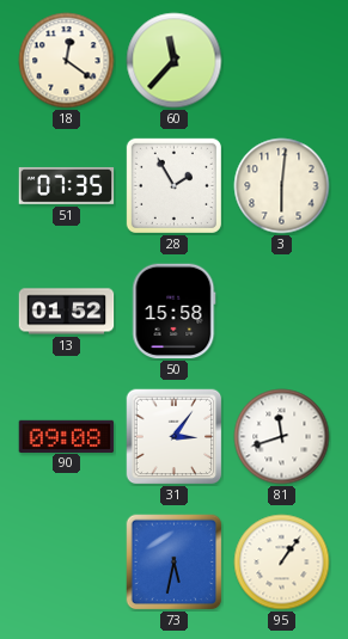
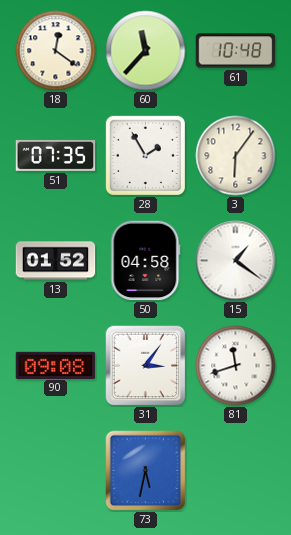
61: none -> 10:48 (236, 51)
3: 6:01 -> 6:06 (236, 156)
50: 15:58 -> 04:58 (146, 261)
15: none -> 1:21 (236, 261)
95: 1:06 -> none (282, 563)
